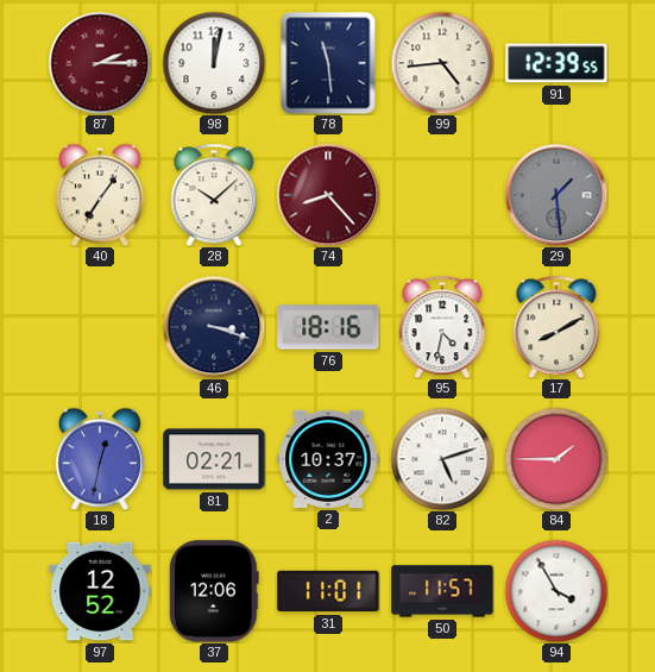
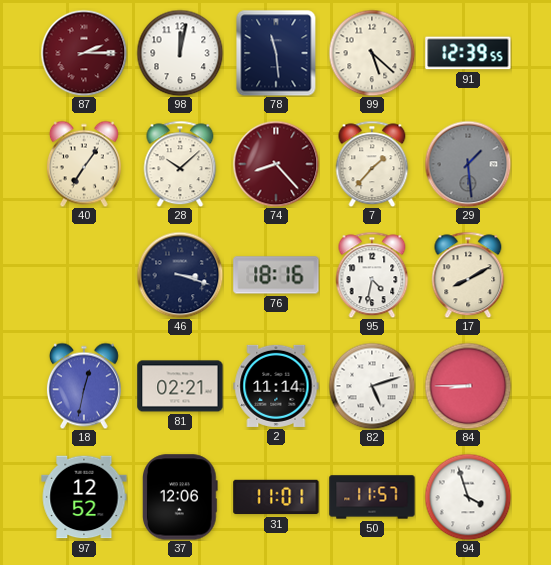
99: 4:44 -> 5:22 (372, 53)
7: none -> 1:37 (372, 164)
2: 10:37 -> 11:14 (276, 386)
84: 1:45 -> 8:45 (468, 386)
94: 3:55 -> 3:57 (468, 497)
